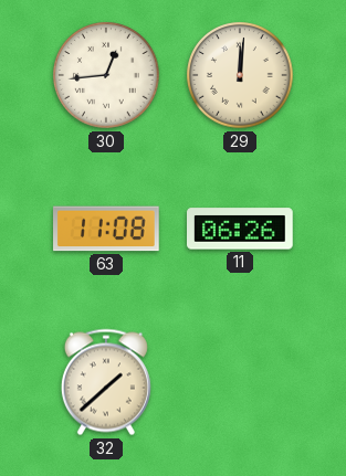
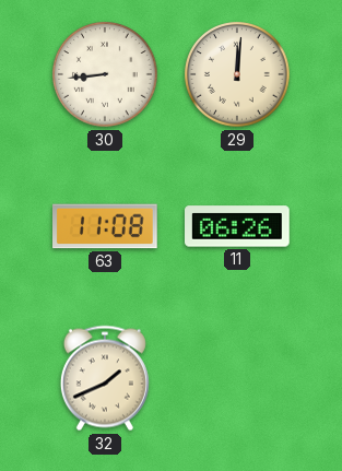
30: 12:44 -> 8:44 (105, 74)
32: 1:38 -> 1:41 (105, 378)
